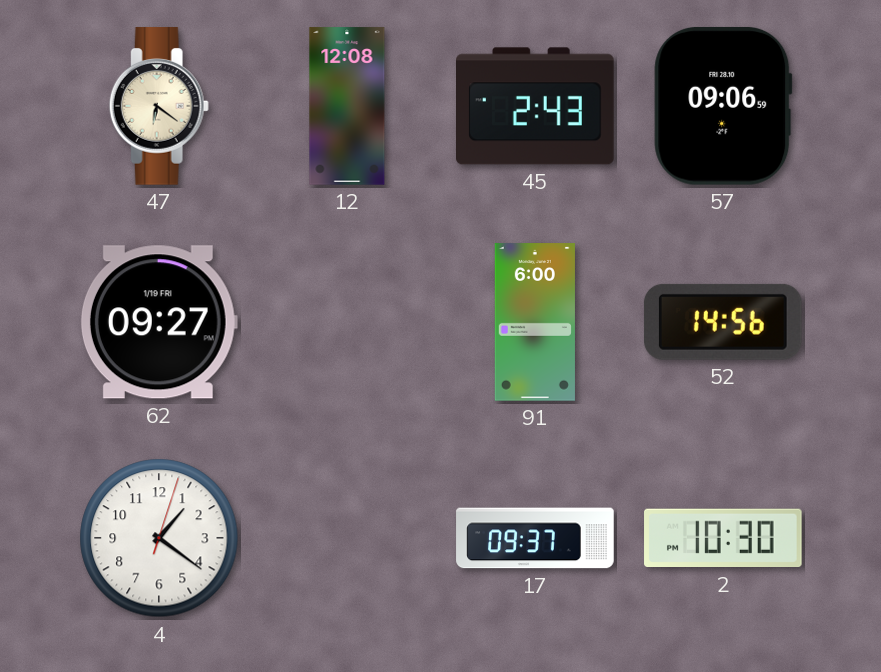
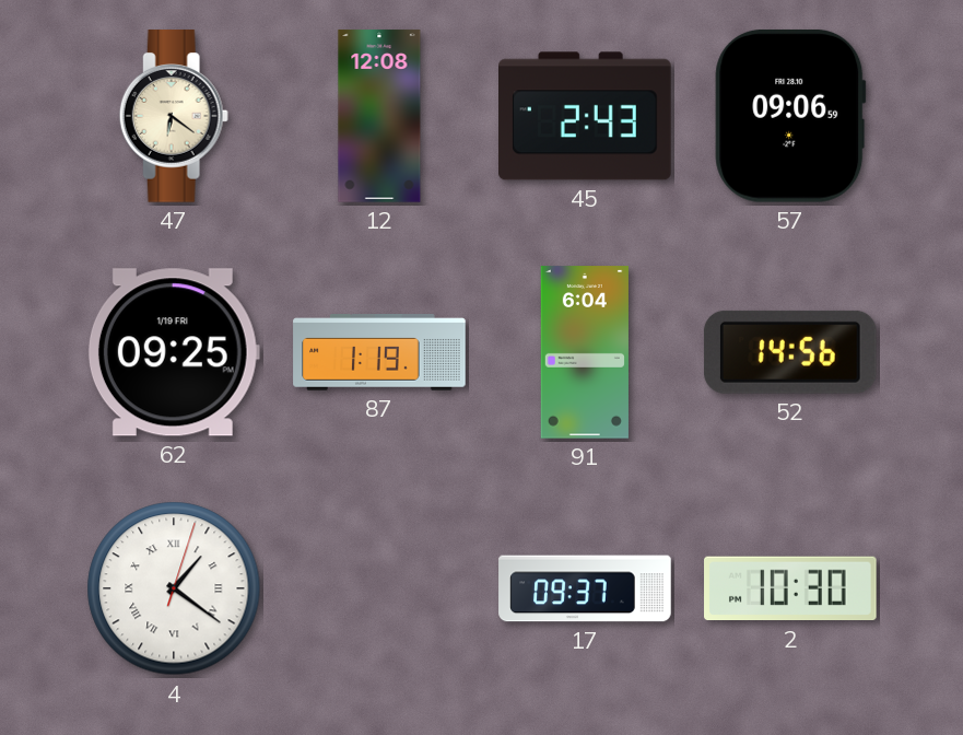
62: 09:27 -> 09:25 (174, 352)
87: none -> 1:19 (379, 352)
91: 6:00 -> 6:04 (585, 352)
4 numerals: Arabic -> Roman (174, 588)
